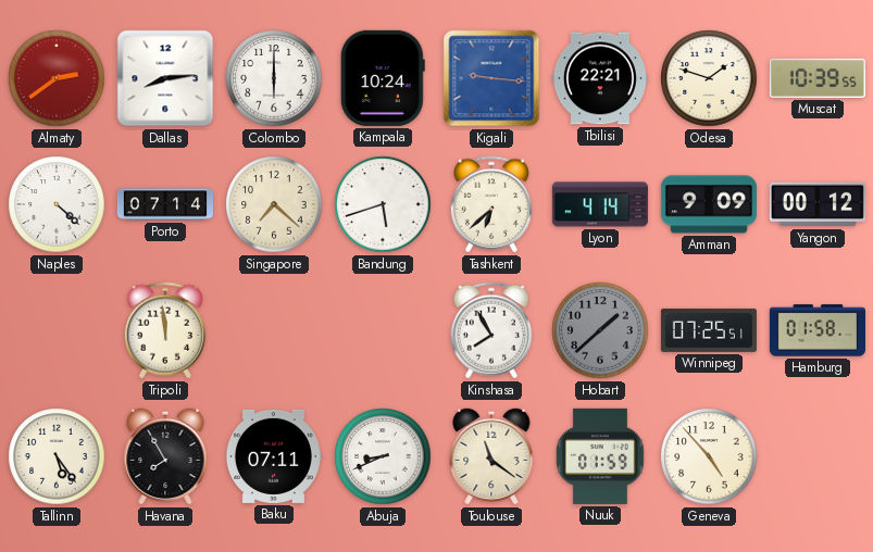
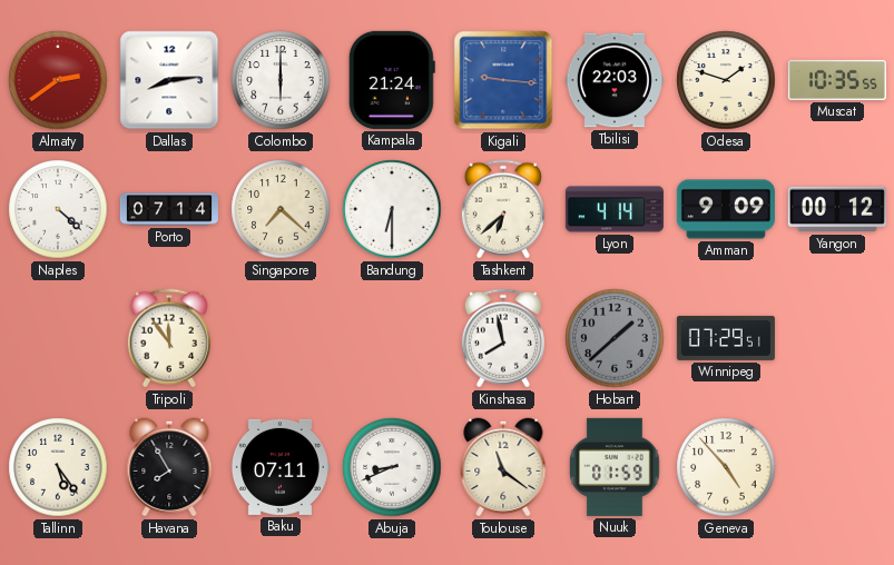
Kampala: 10:24 -> 21:24 (392, 80)
Tbilisi: 22:21 -> 22:03 (615, 80)
Muscat: 10:39 -> 10:35 (837, 80)
Bandung: 5:42 -> 6:30 (392, 209)
Tripoli: 11:59 -> 11:54 (169, 338)
Kinshasa: 7:55 -> 7:58 (503, 338)
Winnipeg: 07:25 -> 07:29 (726, 338)
Hamburg: 01:58 -> none (818, 330)
